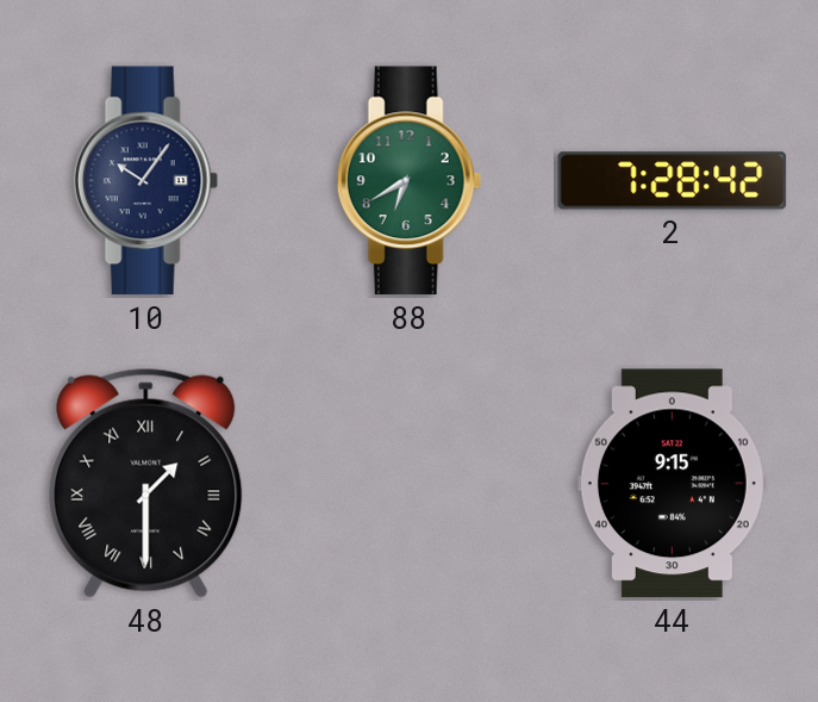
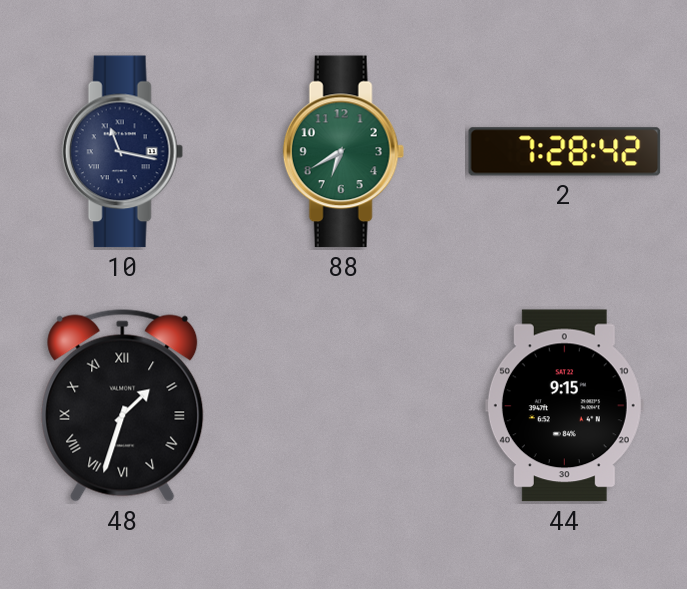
10: 10:06 -> 11:17 (122, 152)
48: 1:30 -> 1:33 (123, 405)
